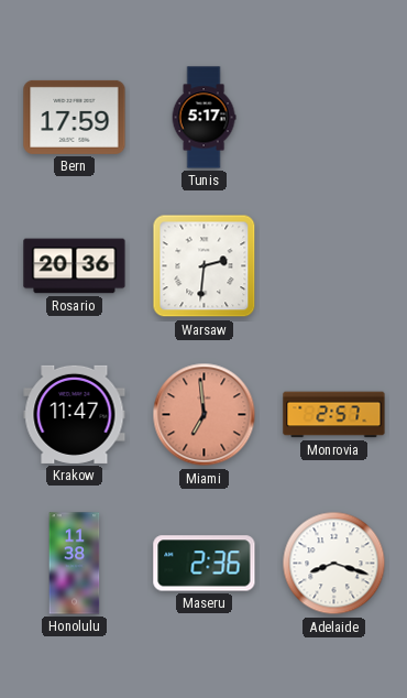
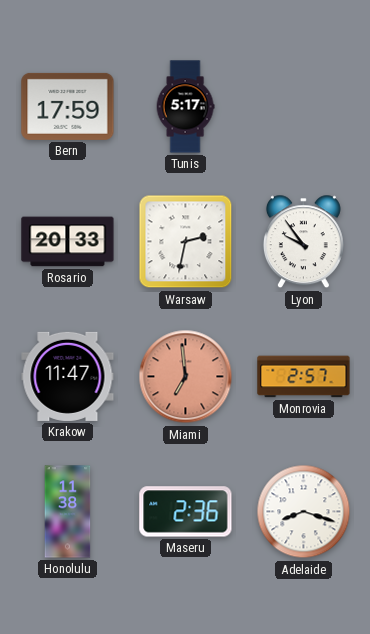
Rosario: 20:36 -> 20:33 (68, 242)
Warsaw: 2:31 -> 2:32 (186, 242)
Lyon: none -> 9:54 (303, 242)
